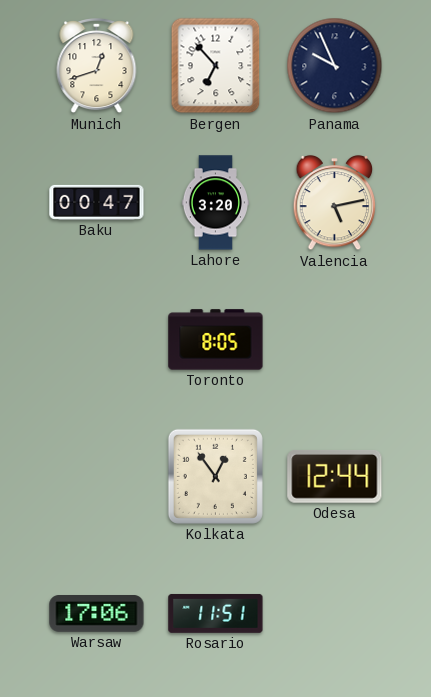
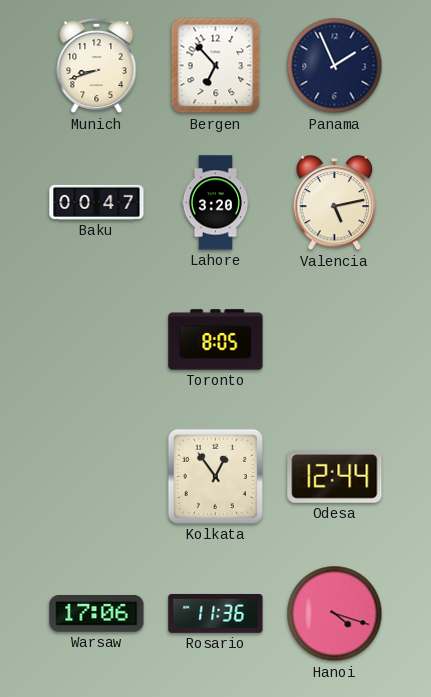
Munich: 12:42 -> 8:42 (97, 67)
Panama: 9:56 -> 1:56 (335, 66)
Rosario: 11:51 -> 11:36 (216, 613)
Hanoi: none -> 4:18 (335, 614)
